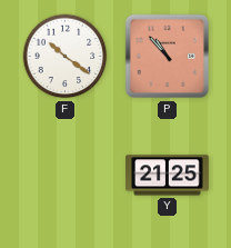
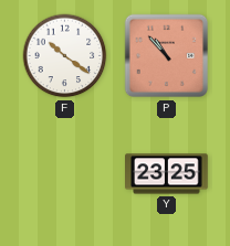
Y: 21:25 -> 23:25 (167, 174)
